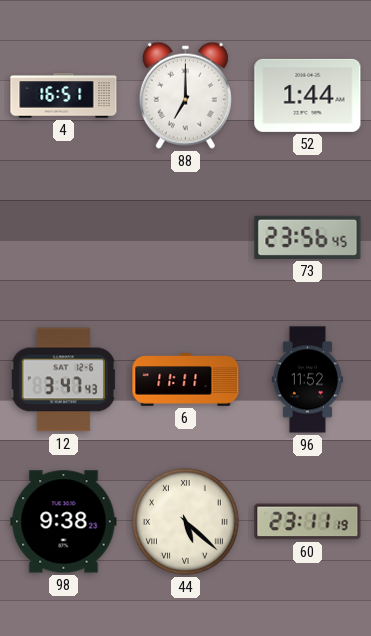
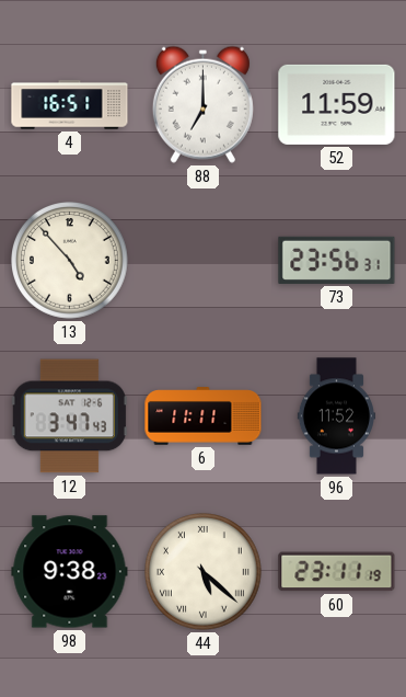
52: 1:44 -> 11:59 (337, 104)
13: none -> 4:53 (70, 261)
73: 23:56:45 -> 23:56:31 (337, 260)
